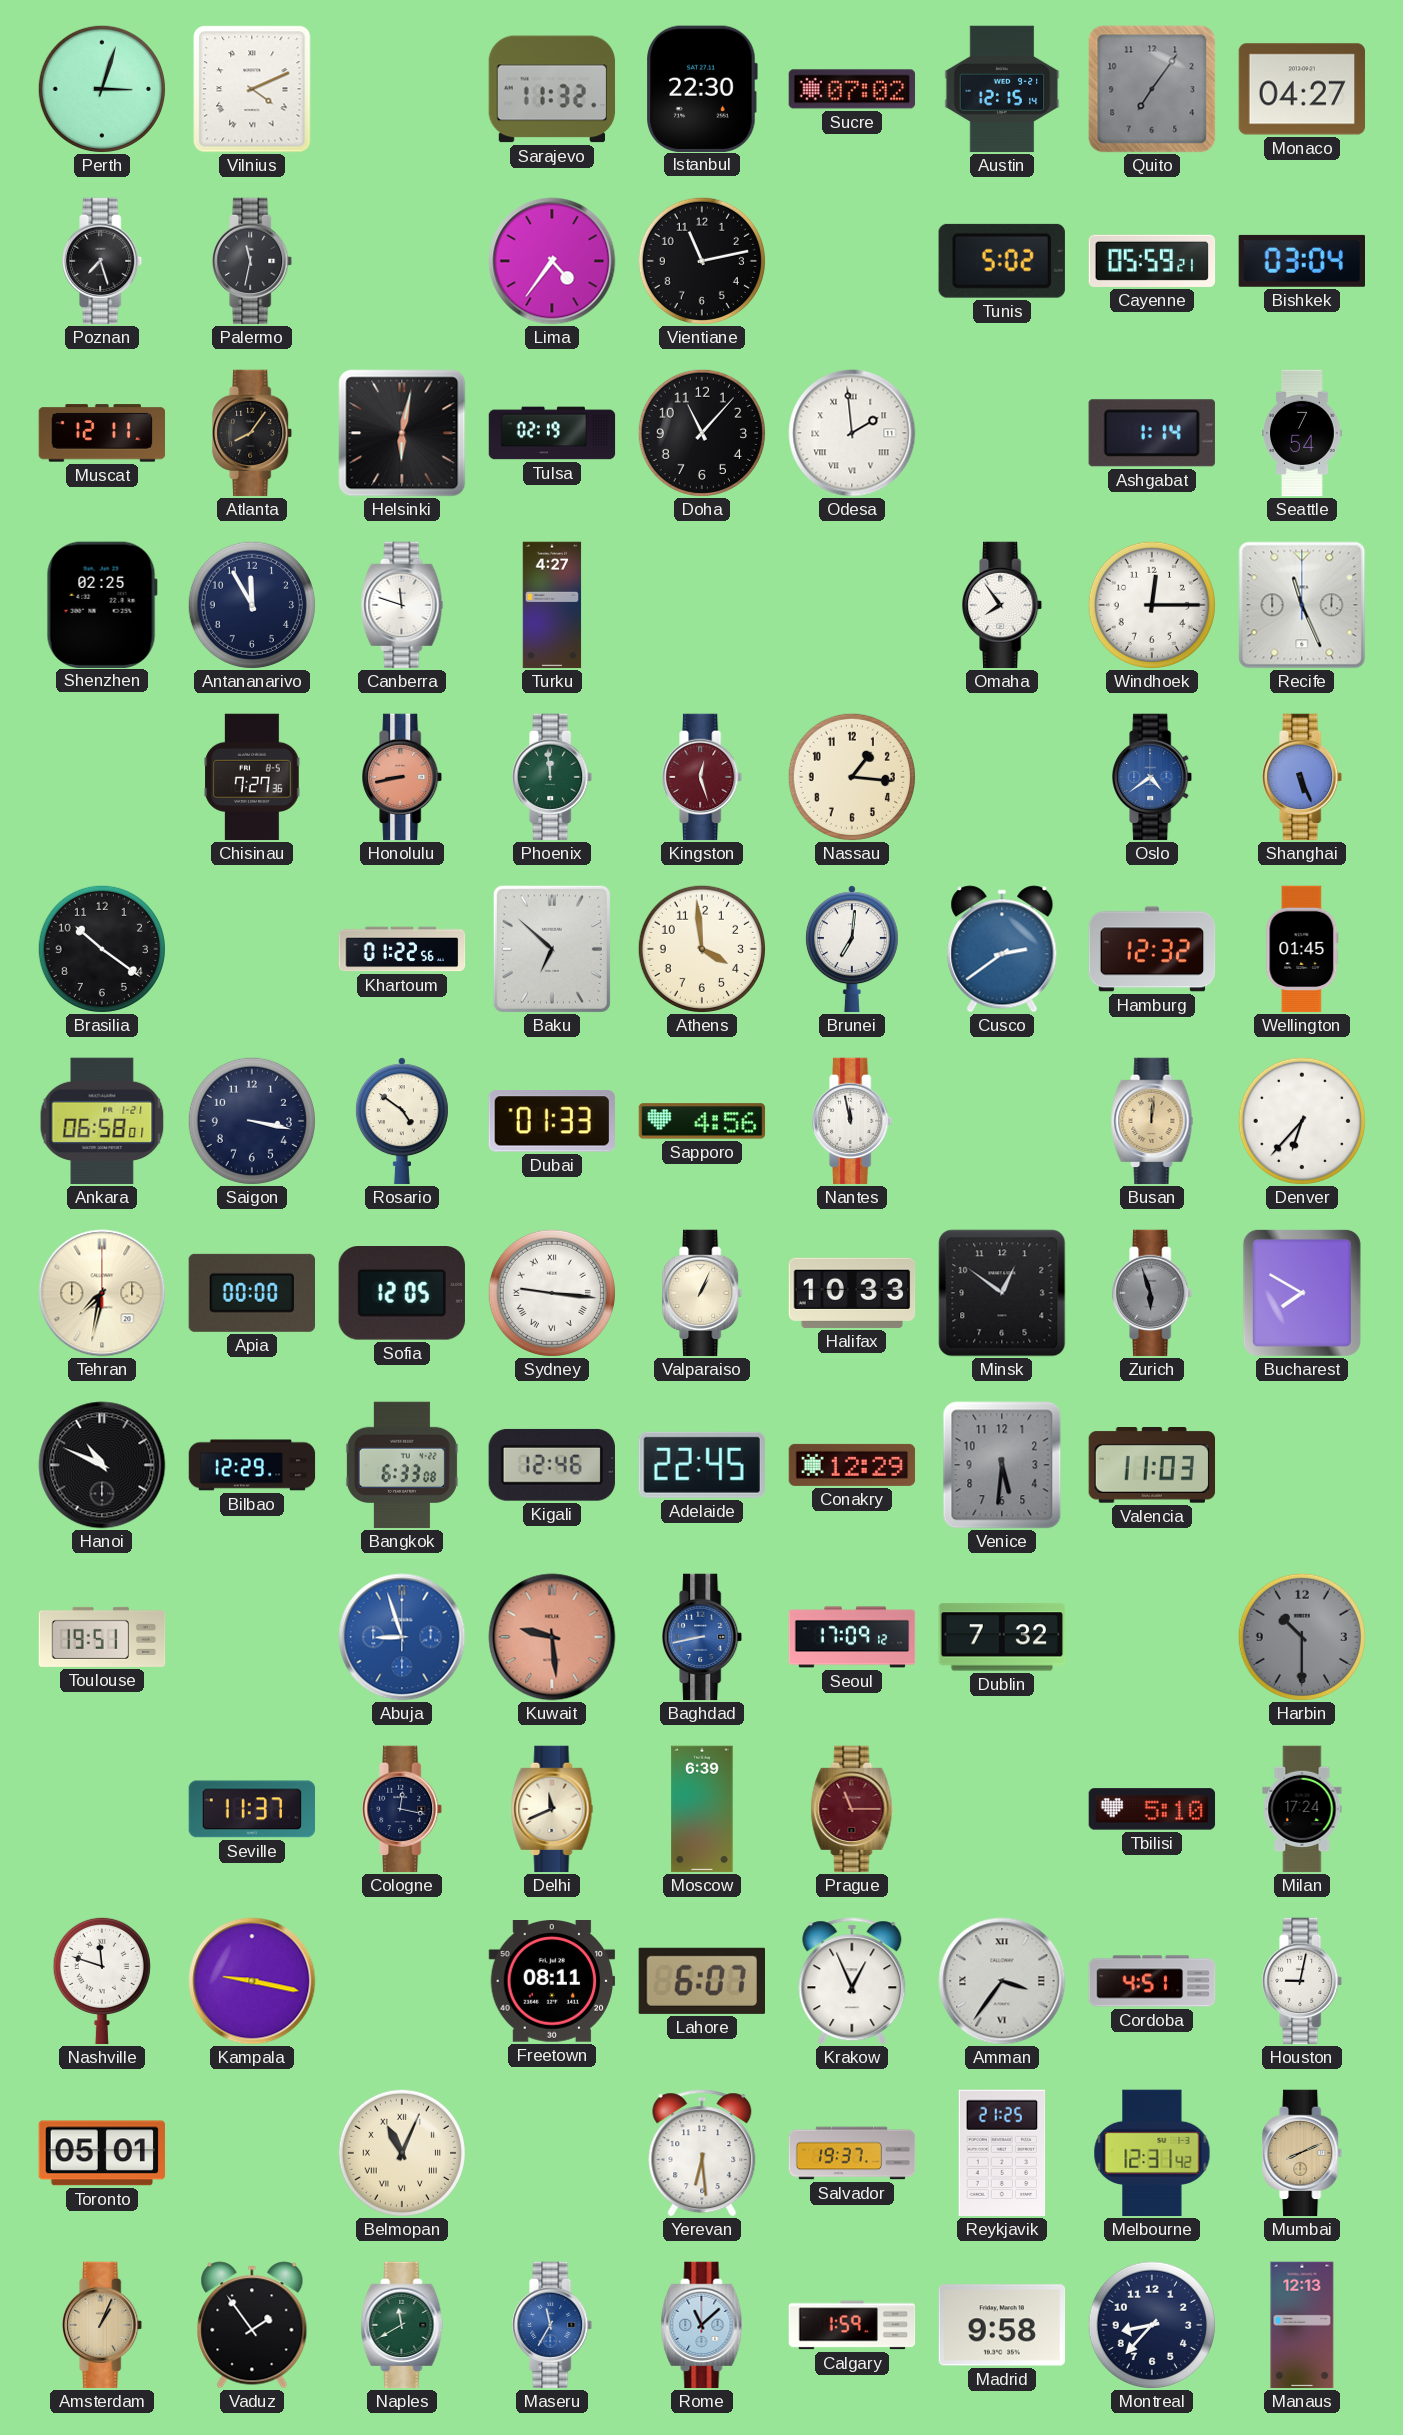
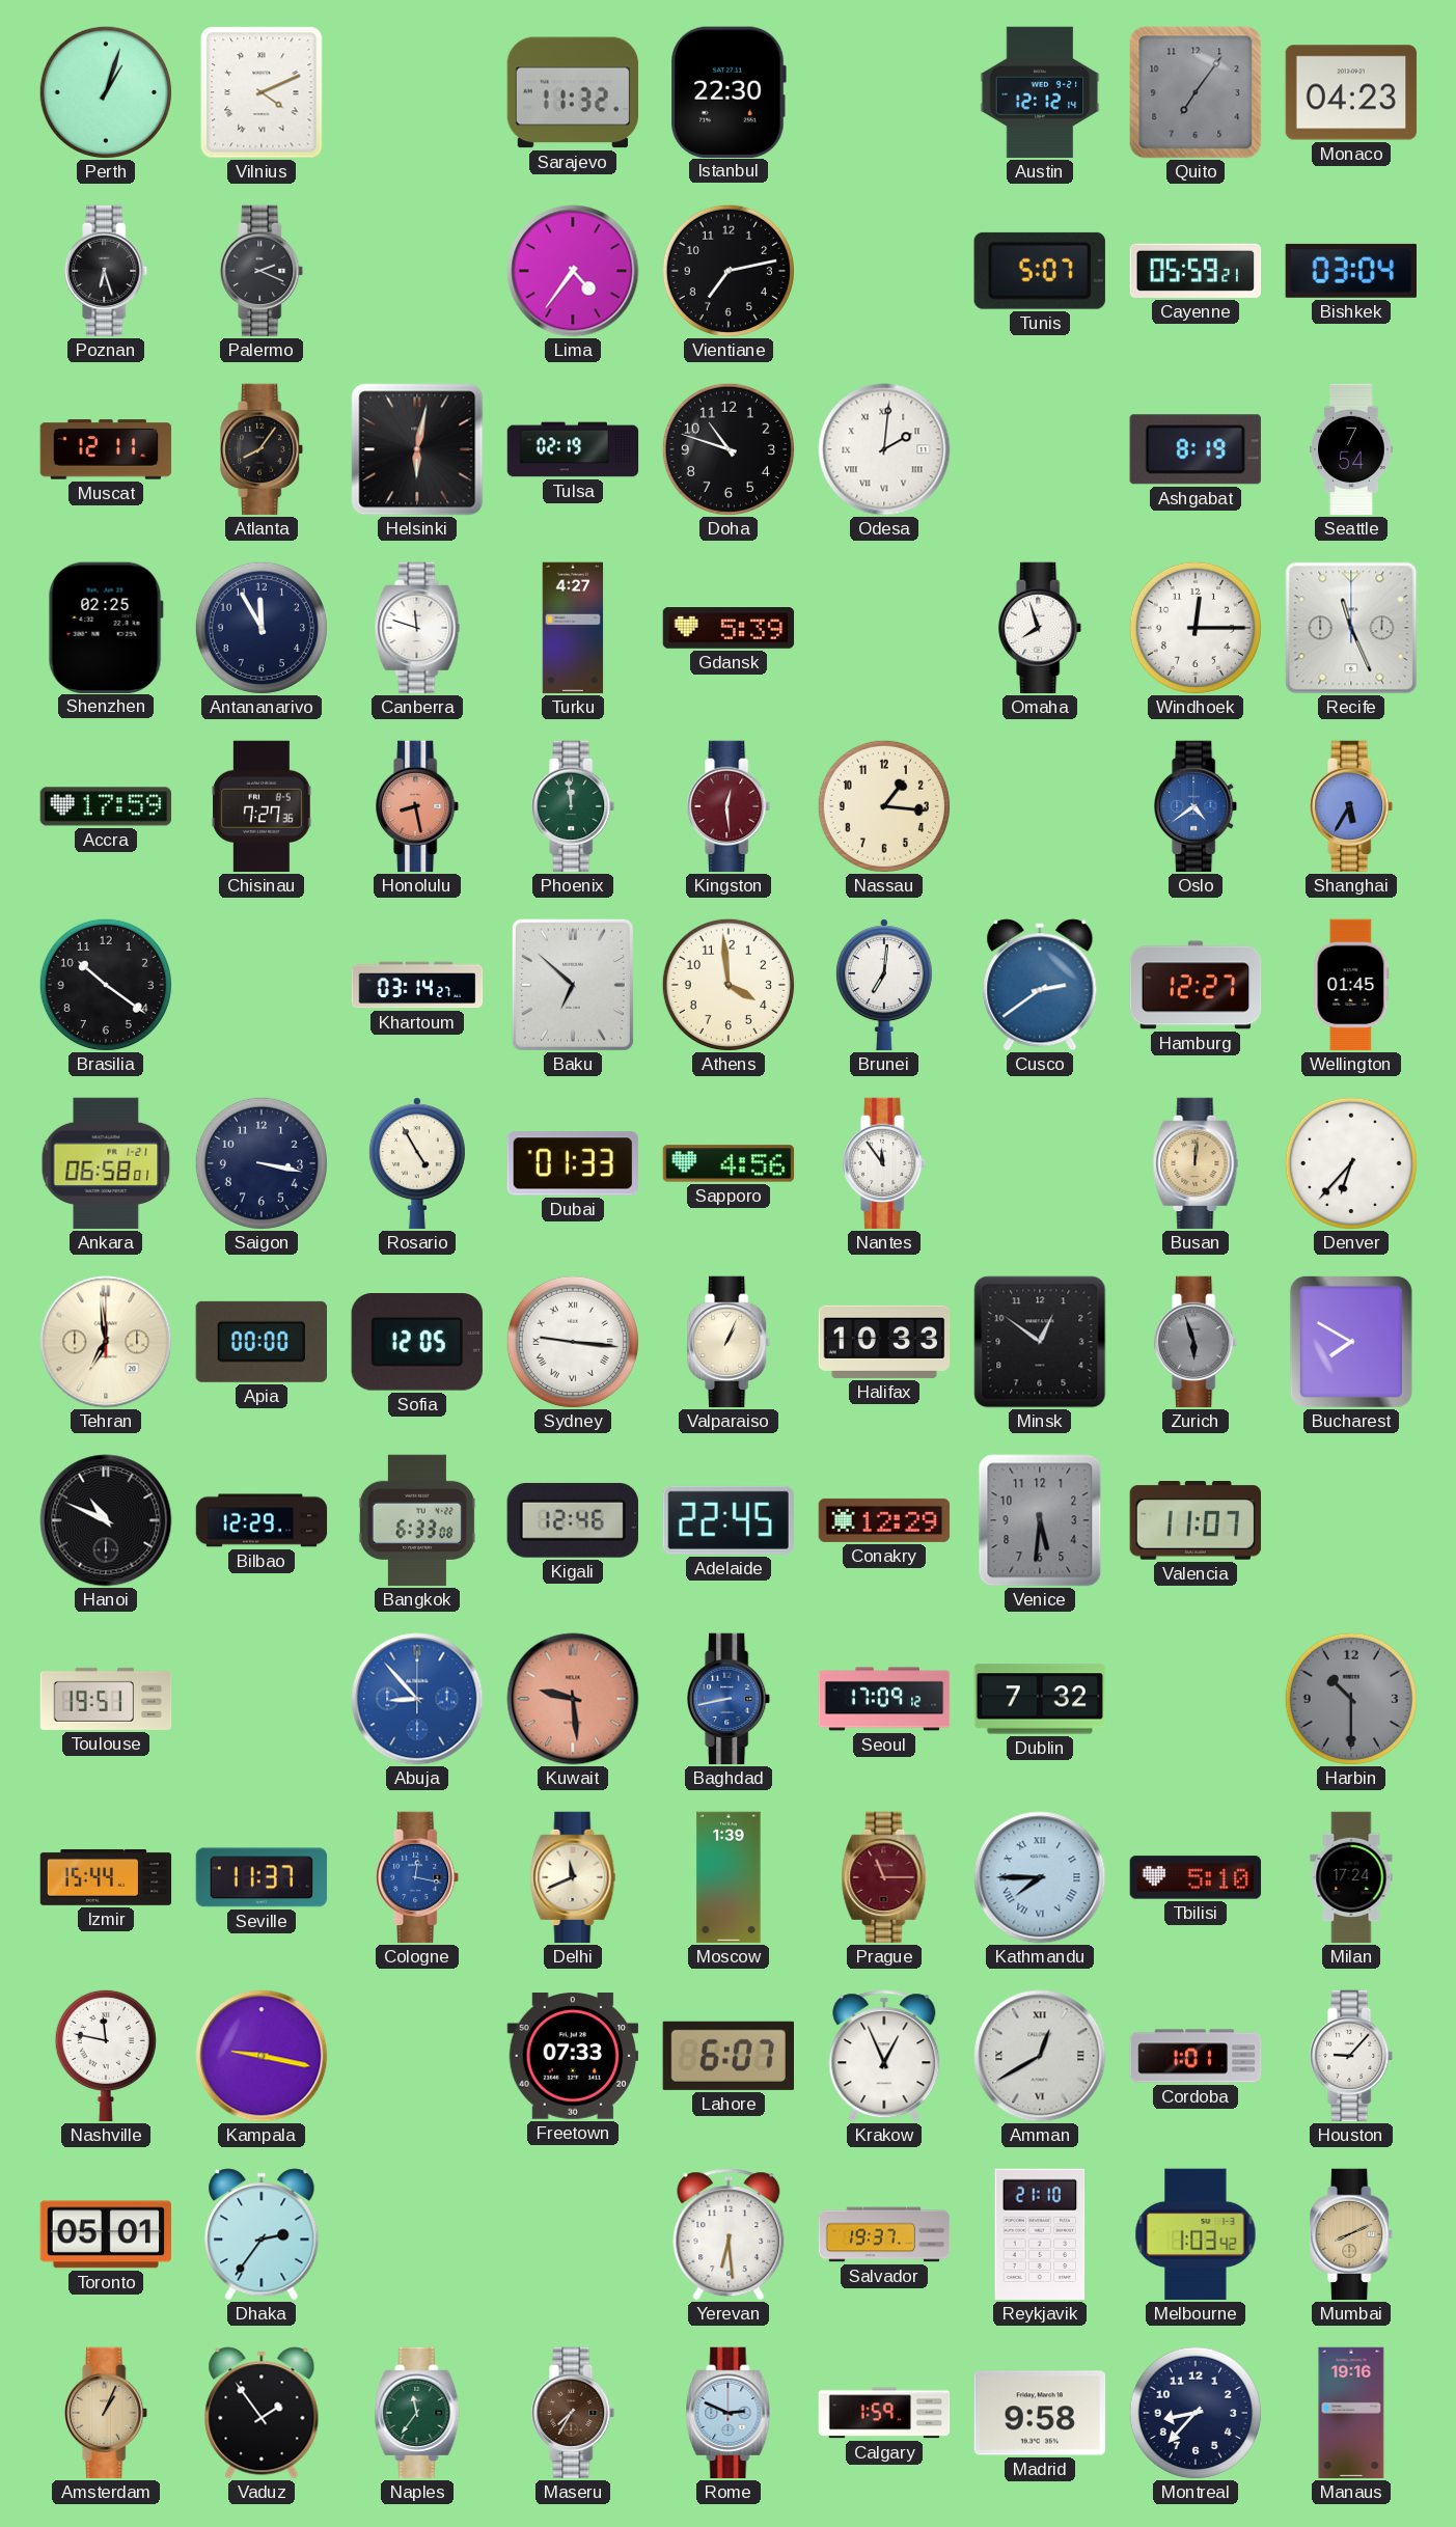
Perth: 3:03 -> 1:03 (106, 92)
Sucre: 07:02 -> none (852, 89)
Austin: 12:15 -> 12:12 (1040, 92)
Monaco: 04:27 -> 04:23 (1351, 92)
Poznan: 7:27 -> 6:27 (107, 271)
Palermo: 11:32 -> 2:19 (263, 271)
Vientiane: 11:13 -> 7:13 (729, 271)
Tunis: 5:02 -> 5:07 (1040, 271)
Doha: 11:07 -> 10:48 (729, 449)
Odesa: 1:59 -> 2:01 (884, 449)
Ashgabat: 1:14 -> 8:19 (1196, 449)
Gdansk: none -> 5:39 (729, 628)
Omaha: 7:54 -> 7:57 (1041, 628)
Accra: none -> 17:59 (106, 806)
Honolulu: 8:43 -> 8:28 (418, 806)
Kingston: 12:27 -> 12:29 (730, 806)
Shanghai: 5:26 -> 5:35 (1352, 806)
Khartoum: 01:22 -> 03:14 (417, 985)
Hamburg: 12:32 -> 12:27 (1196, 985)
Rosario: 4:51 -> 4:55 (417, 1163)
Nantes: 11:58 -> 11:54 (885, 1163)
Tehran: 7:32 -> 6:59 (106, 1342)
Valencia: 11:03 -> 11:07 (1196, 1521)
Abuja: 8:57 -> 8:53 (417, 1699)
Izmir: none -> 15:44 (106, 1877)
Cologne dial: navy -> blue (418, 1877)
Moscow: 6:39 -> 1:39 (729, 1877)
Kathmandu: none -> 7:45 (1040, 1877)
Nashville: 11:48 -> 11:47 (106, 2056)
Freetown: 08:11 -> 07:33 (573, 2056)
Amman: 3:36 -> 12:40 (1040, 2056)
Cordoba: 4:51 -> 1:01 (1196, 2056)
Houston: 9:02 -> 9:07 (1352, 2056)
Dhaka: none -> 2:36 (262, 2234)
Belmopan: 11:04 -> none (402, 2153)
Reykjavik: 21:25 -> 21:10 (1040, 2234)
Melbourne: 12:31 -> 1:03 (1196, 2234)
Naples: 11:40 -> 11:36 (417, 2413)
Maseru: 11:35 -> 7:35 (574, 2413)
Maseru dial: blue -> brown (574, 2413)
Rome: 11:08 -> 2:49 (729, 2413)
Manaus: 12:13 -> 19:16 (1351, 2413)
